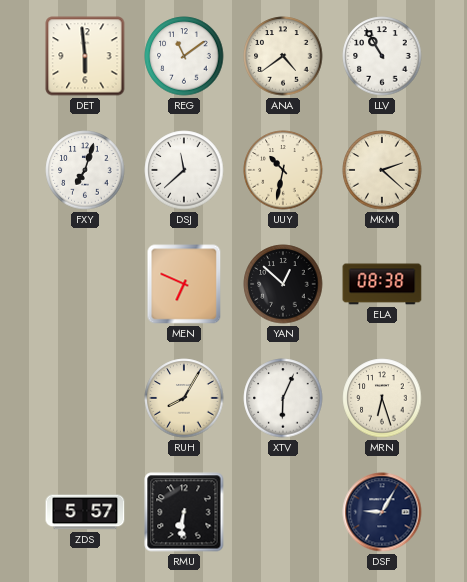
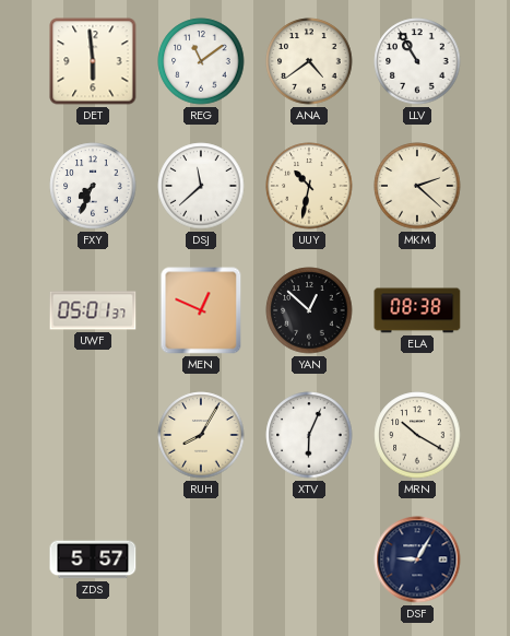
FXY: 7:03 -> 7:34 (93, 186)
UWF: none -> 05:01 (93, 310)
MEN: 6:49 -> 12:49 (201, 310)
MRN: 6:27 -> 10:20 (417, 435)
RMU: 6:31 -> none (184, 512)
